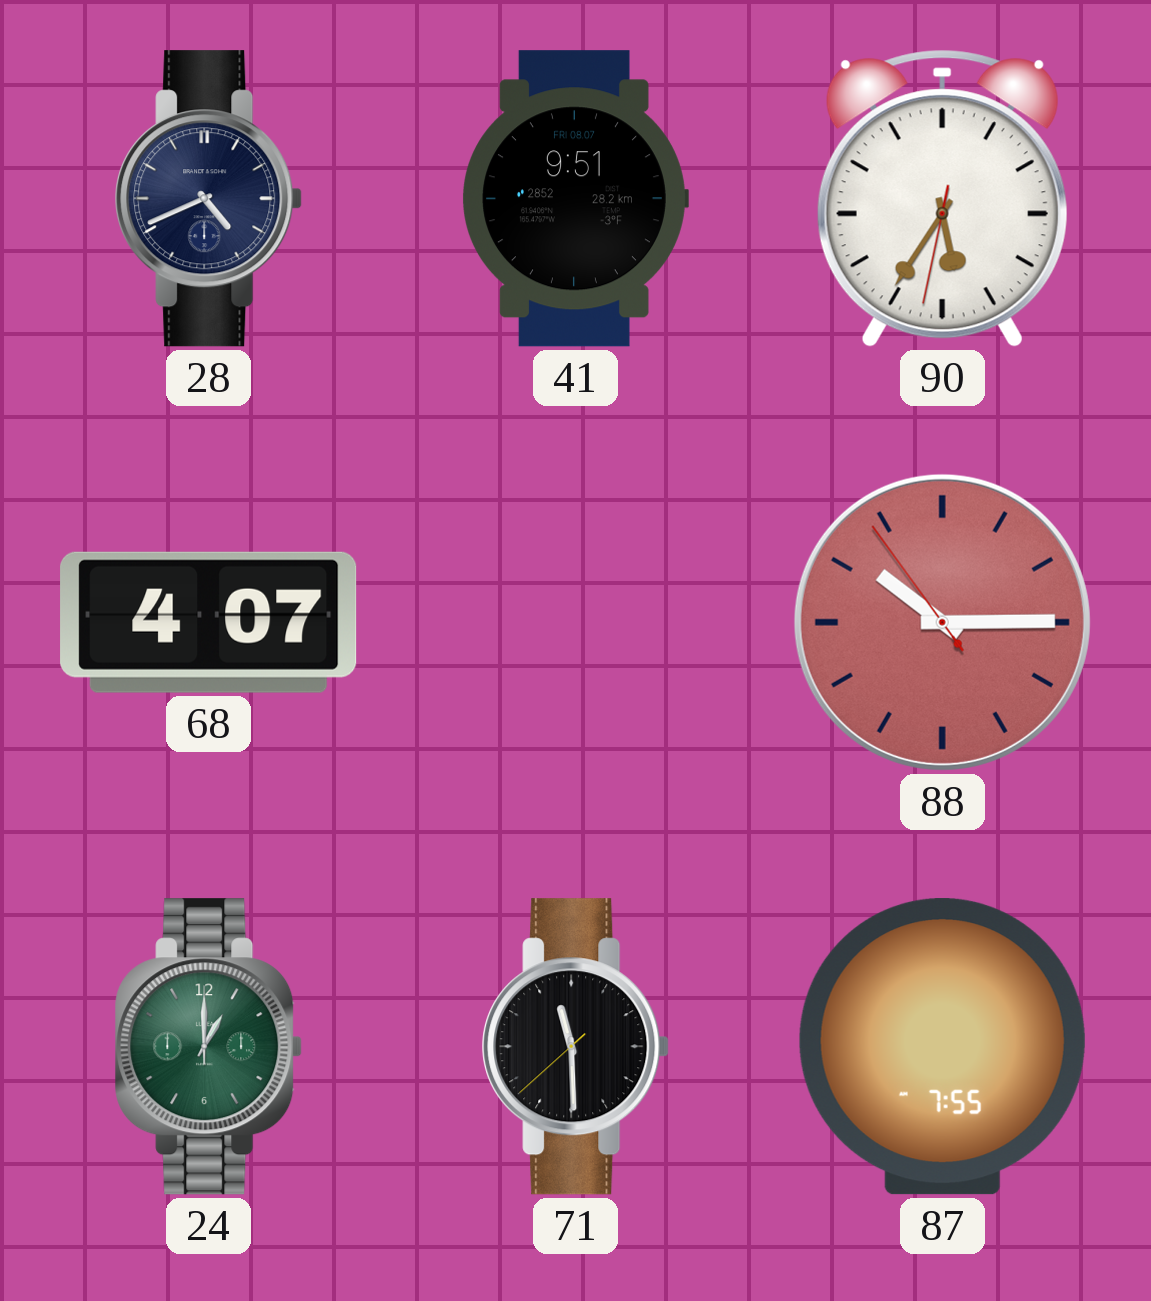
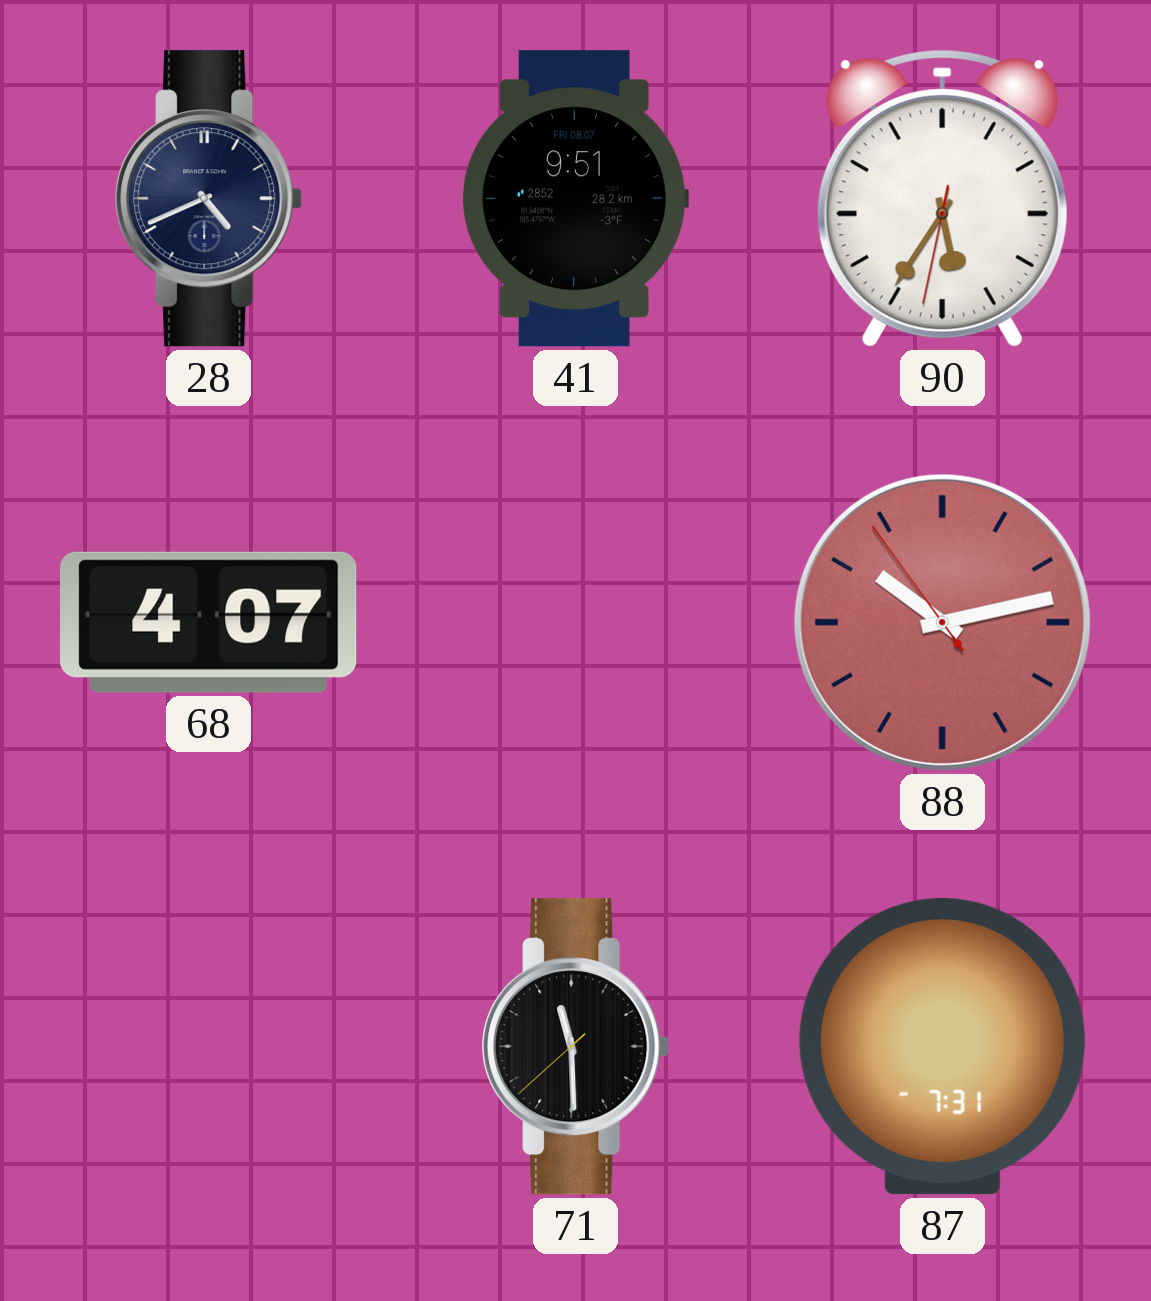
88: 10:14 -> 10:12 (942, 622)
24: 1:00 -> none (209, 1047)
87: 7:55 -> 7:31 (942, 1047)
